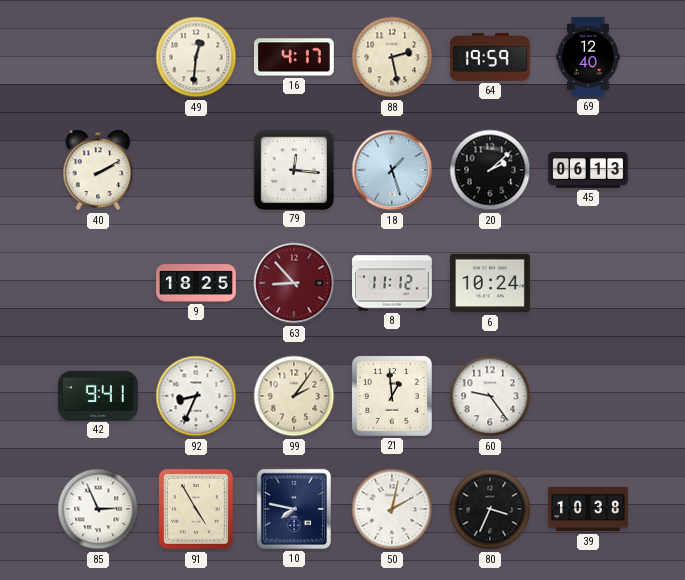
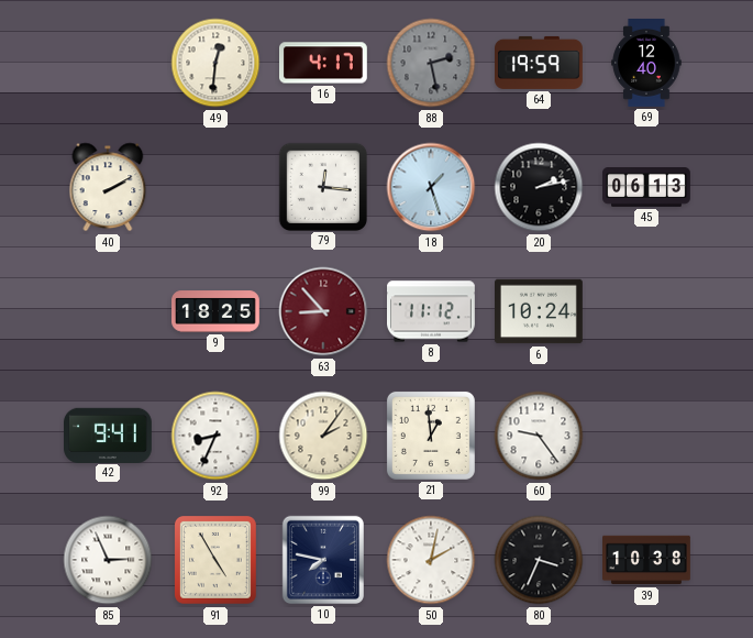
88 dial: cream -> grey (431, 63)
20: 2:08 -> 2:13 (539, 187)
